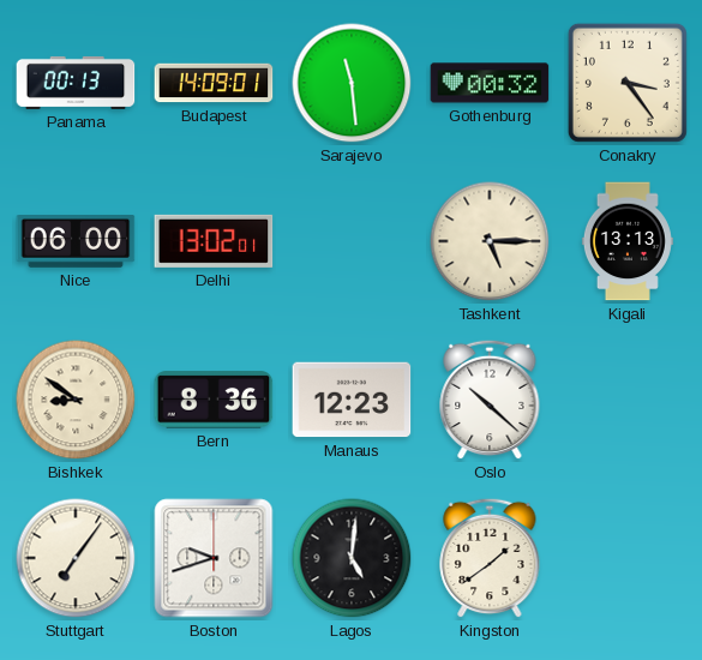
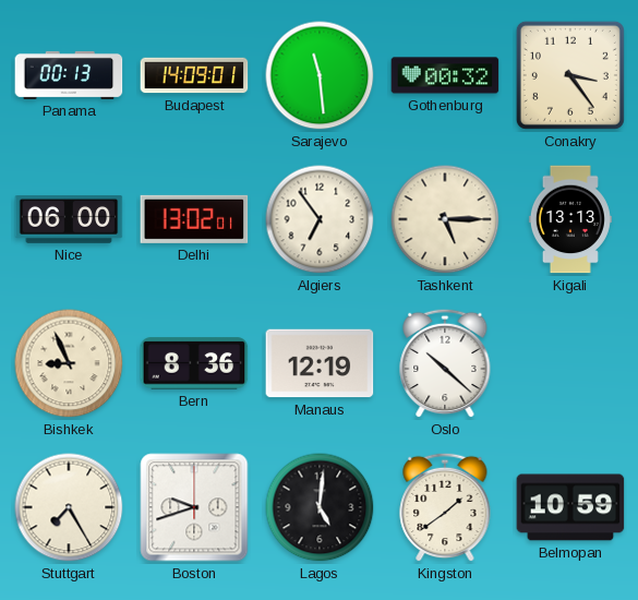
Algiers: none -> 6:54 (320, 219)
Bishkek: 8:51 -> 8:56 (69, 363)
Manaus: 12:23 -> 12:19 (320, 363)
Stuttgart: 7:06 -> 7:25 (69, 507)
Belmopan: none -> 10:59 (570, 507)
